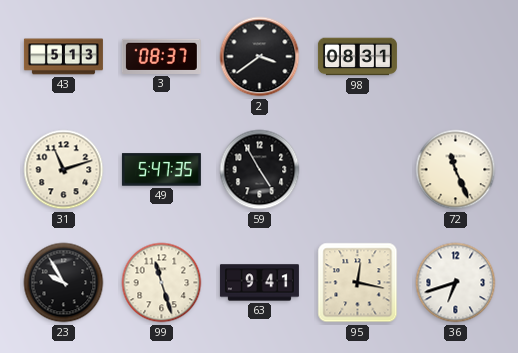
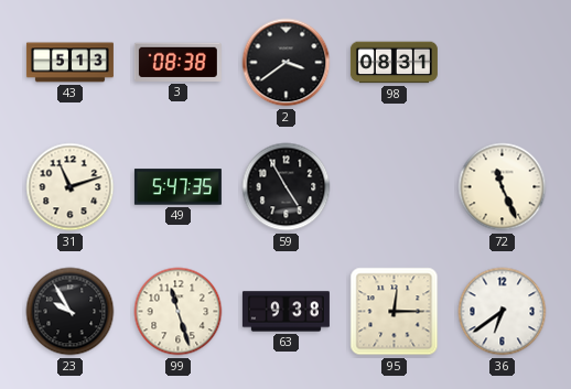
3: 08:37 -> 08:38 (177, 62)
63: 9:41 -> 9:38 (285, 312)
95: 12:17 -> 12:15 (395, 312)
36: 6:42 -> 6:39 (503, 312)
